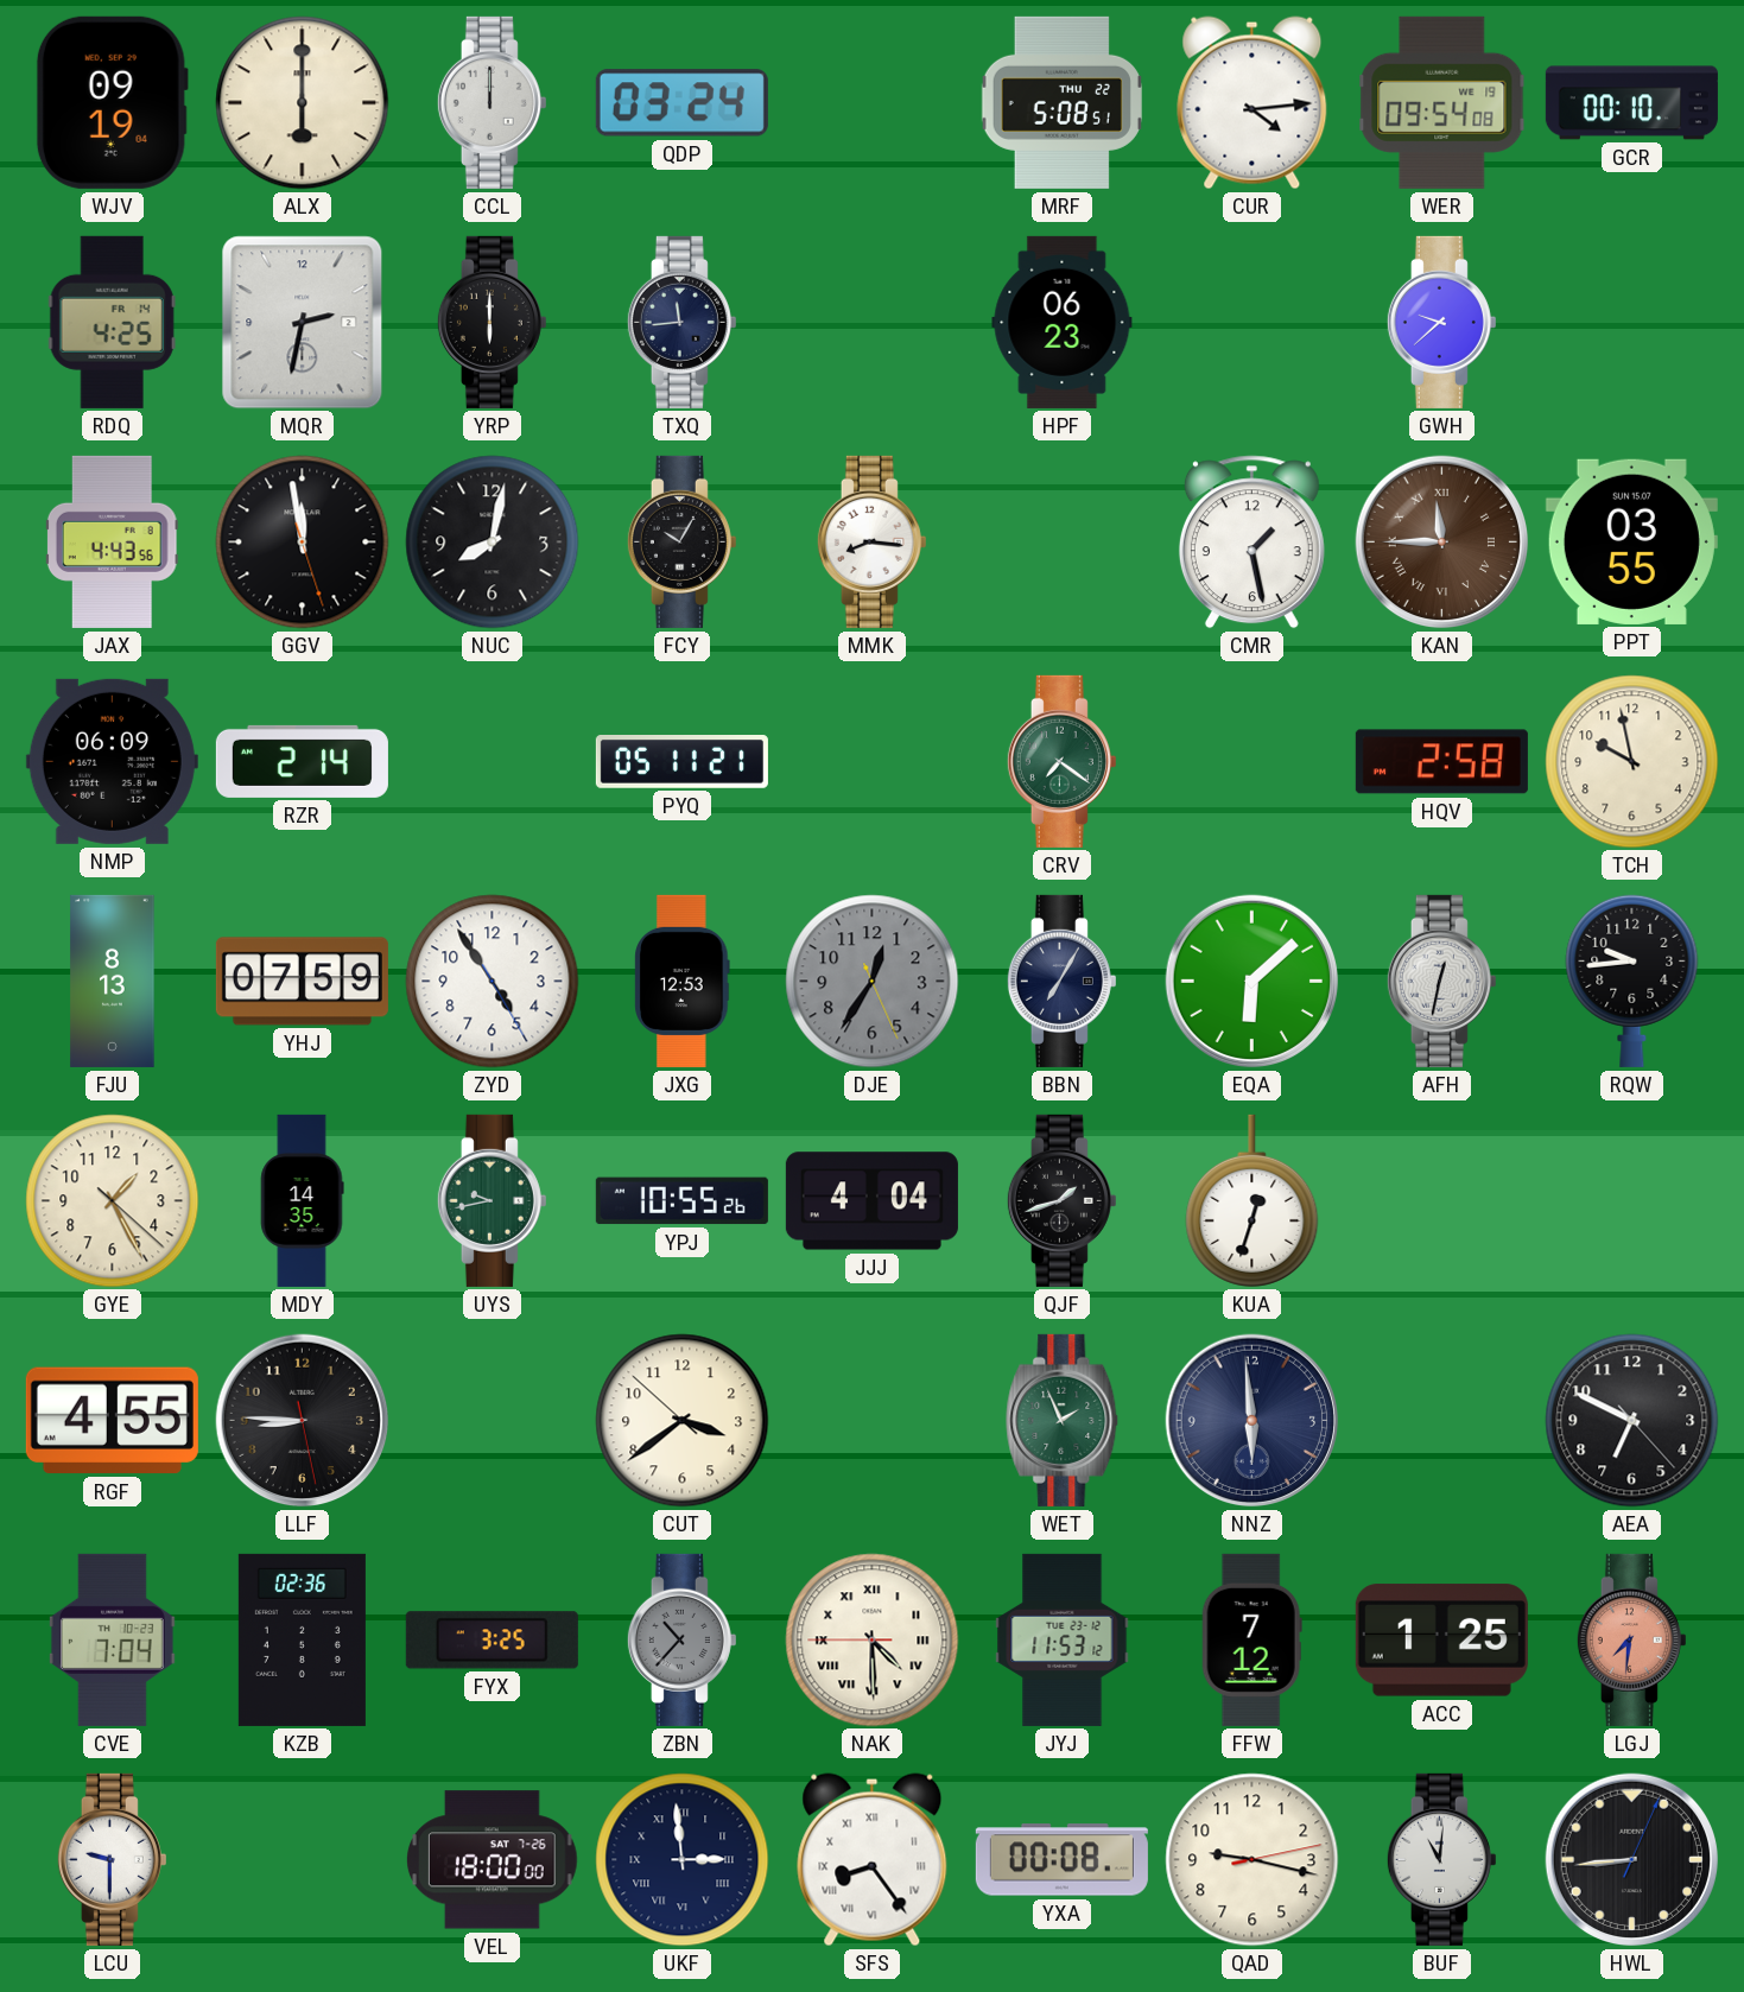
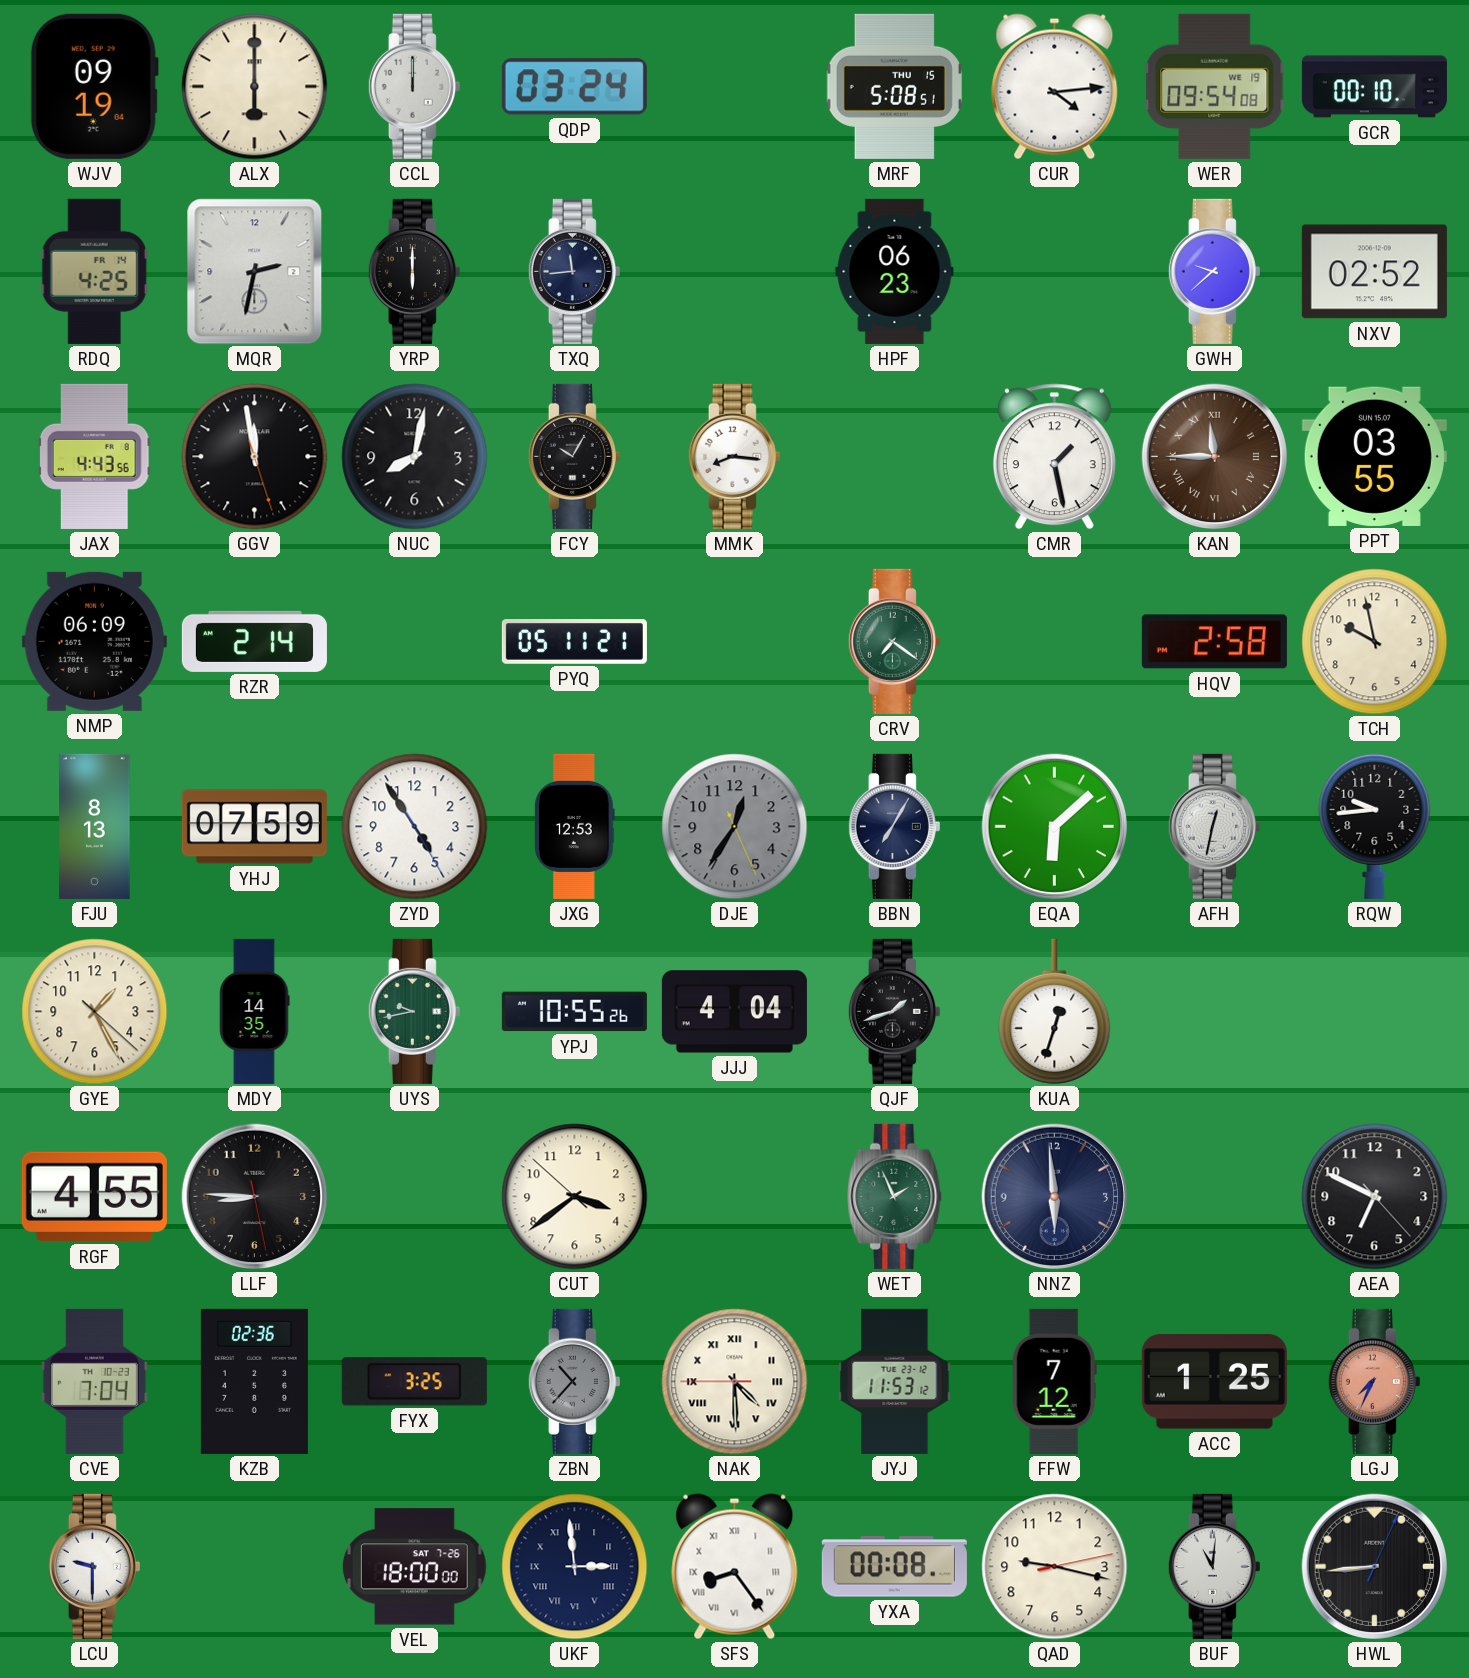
MRF date: THU 22 -> THU 15 (894, 86)
NXV: none -> 02:52 (1374, 272)
LGJ: 7:31 -> 7:34 (1374, 1381)
